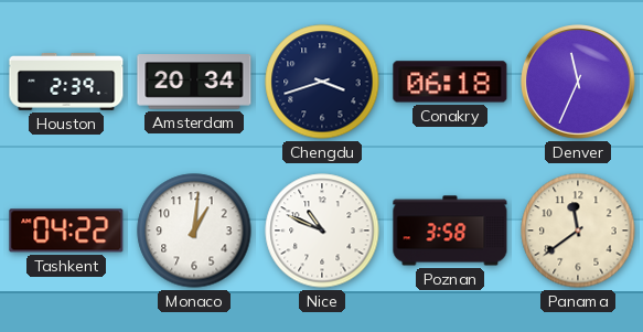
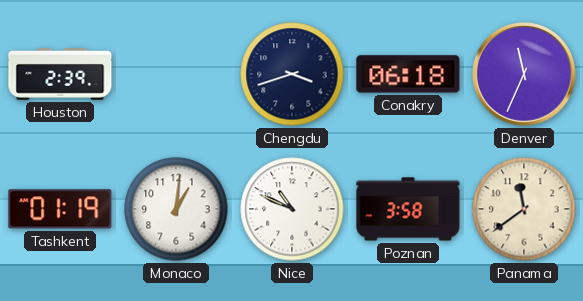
Amsterdam: 20:34 -> none (194, 82)
Tashkent: 04:22 -> 01:19 (60, 209)
